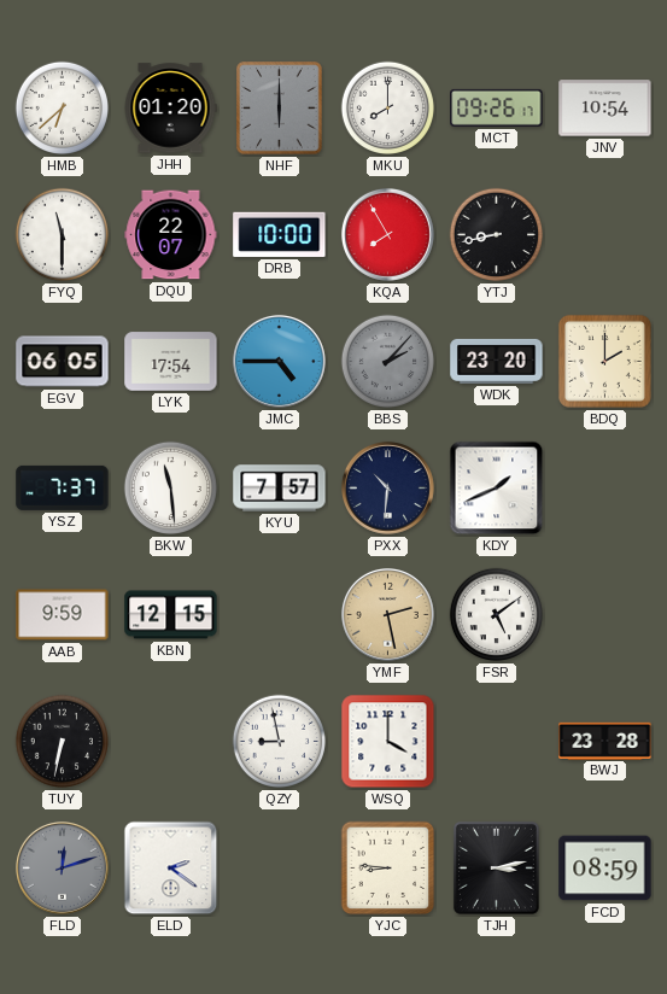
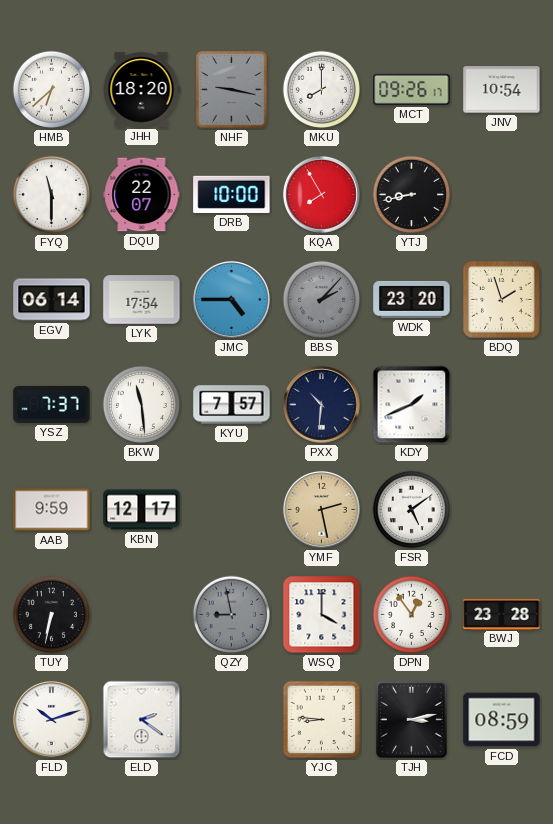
JHH: 01:20 -> 18:20 (141, 90)
NHF: 6:00 -> 9:17 (232, 90)
EGV: 06:05 -> 06:14 (52, 300)
BDQ: 2:00 -> 1:57 (501, 299)
KBN: 12:15 -> 12:17 (142, 510)
QZY dial: white -> grey (232, 615)
DPN: none -> 12:54 (412, 615)
FLD: 12:12 -> 10:12 (51, 719)
FLD dial: grey -> white (51, 719)
